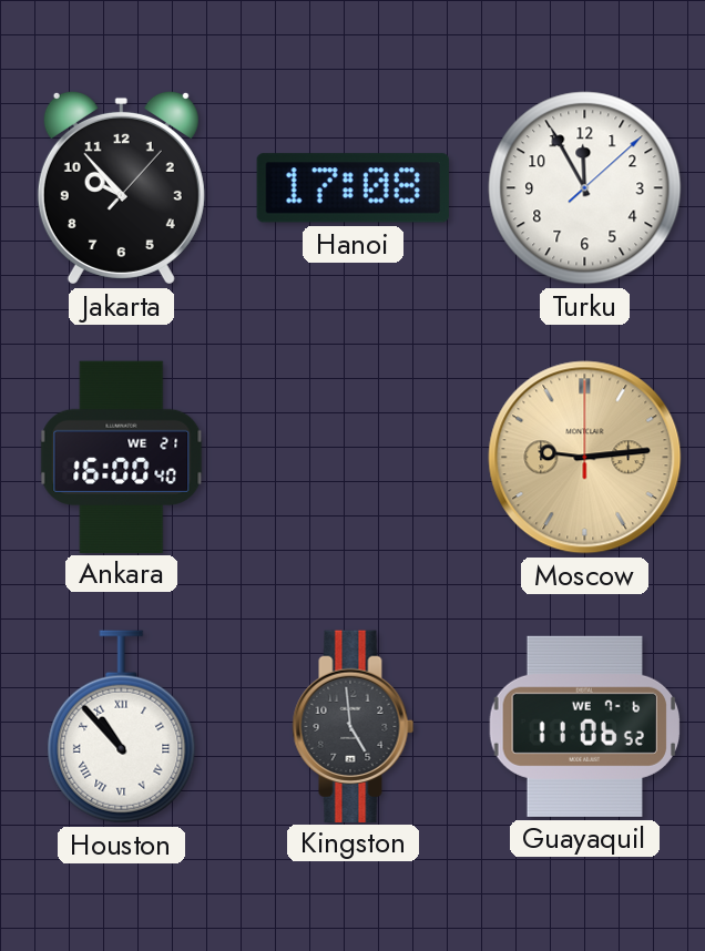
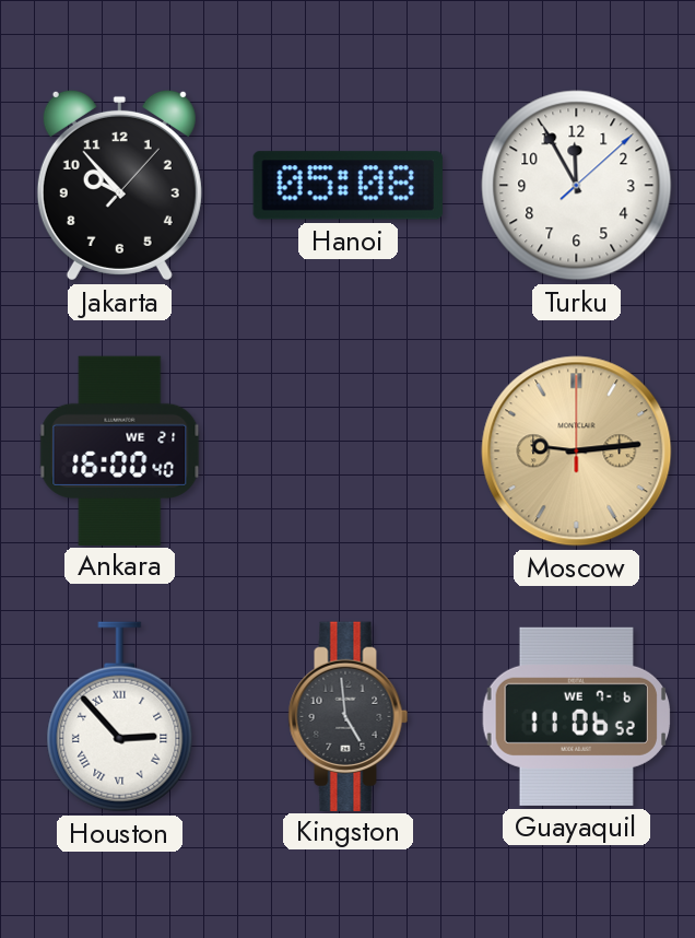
Hanoi: 17:08 -> 05:08 (347, 186)
Houston: 10:53 -> 2:53 (120, 717)
